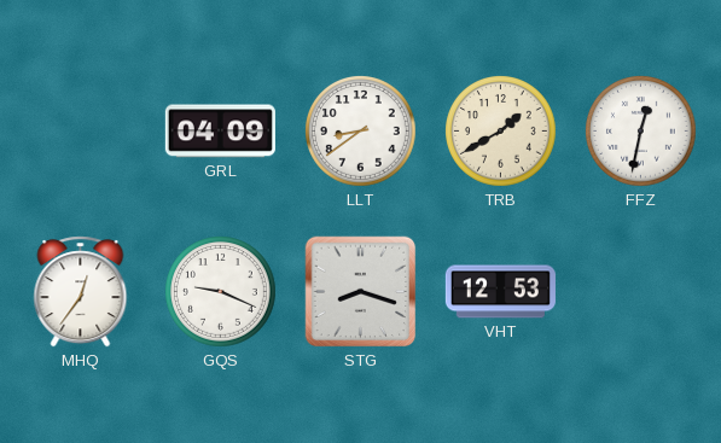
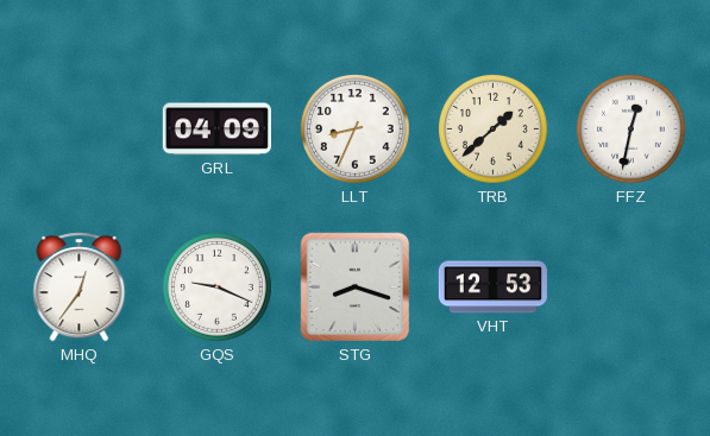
LLT: 8:39 -> 8:34 (356, 129)
TRB: 1:40 -> 1:38 (494, 129)
